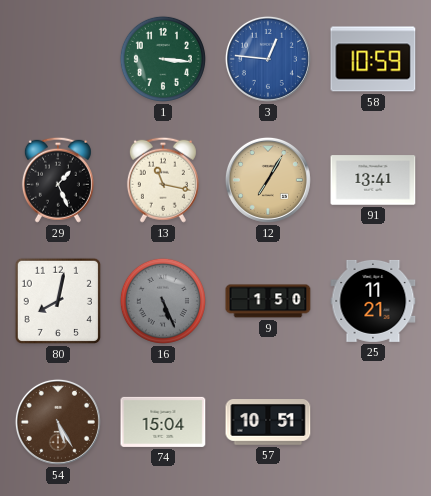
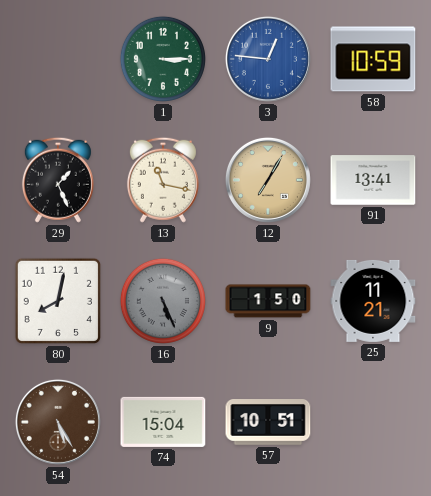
1: 3:16 -> 3:15 (163, 59)
